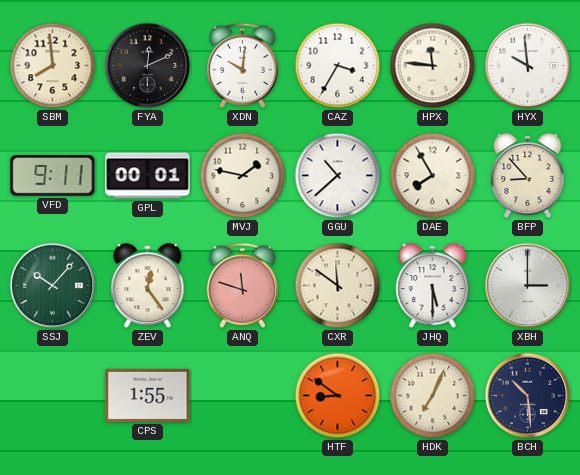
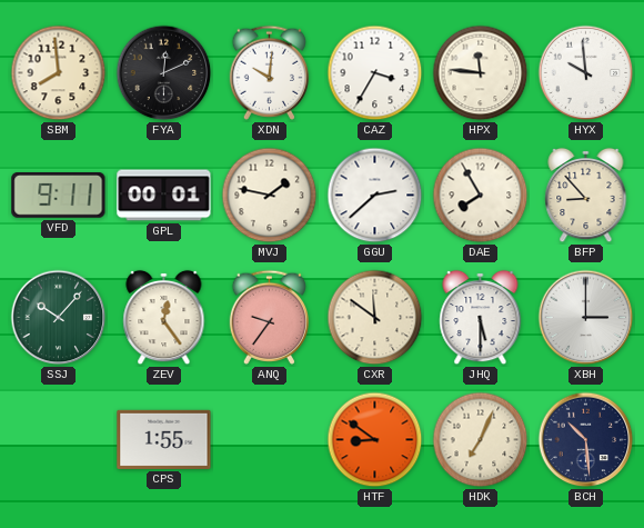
GGU: 10:38 -> 2:38 (375, 196)
ANQ: 11:48 -> 9:36 (269, 317)
